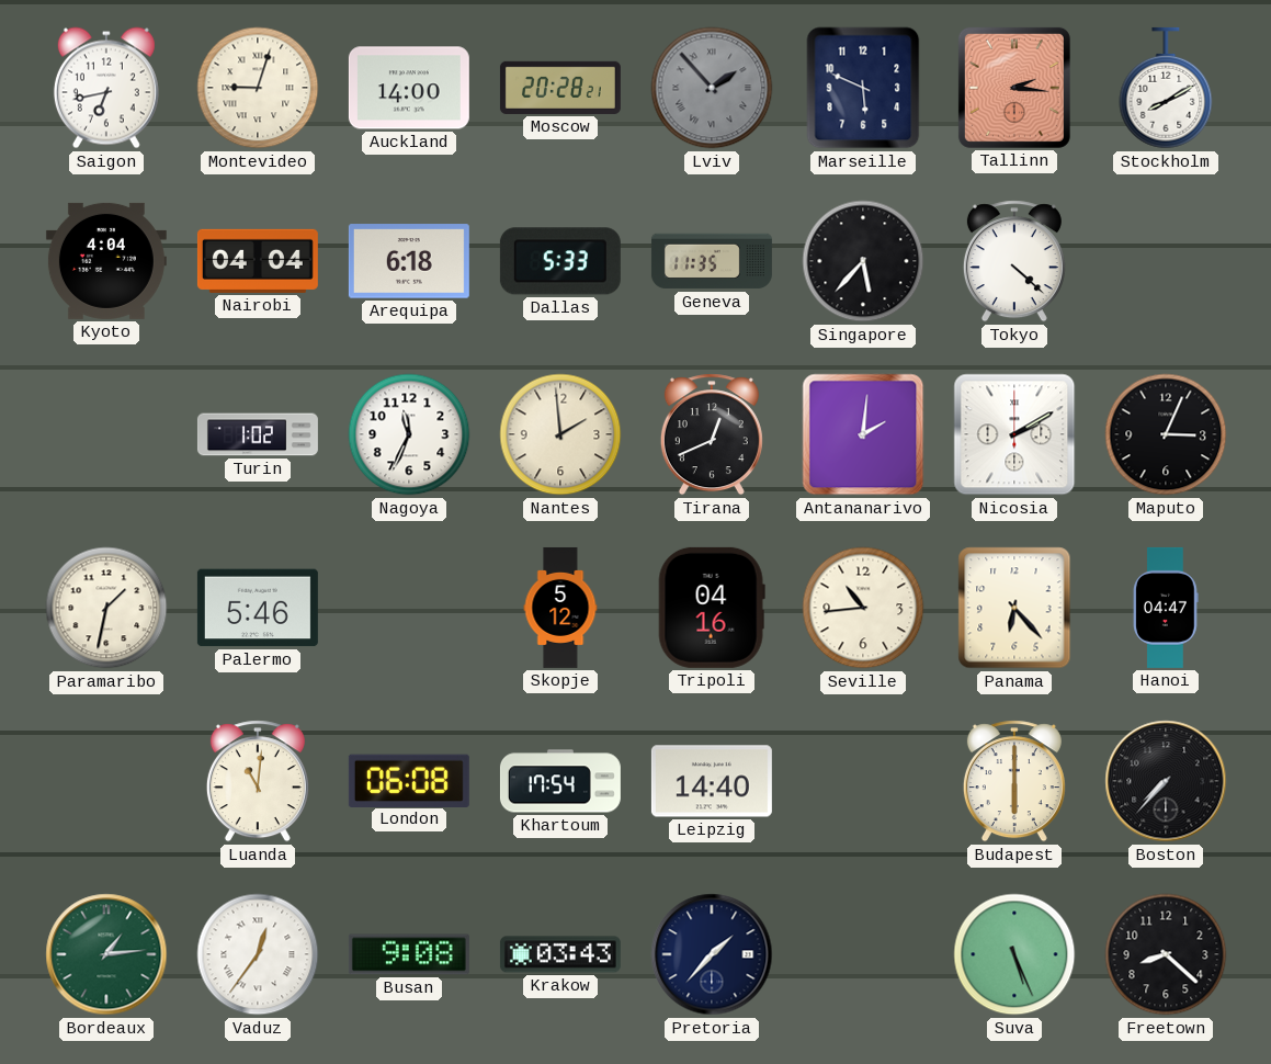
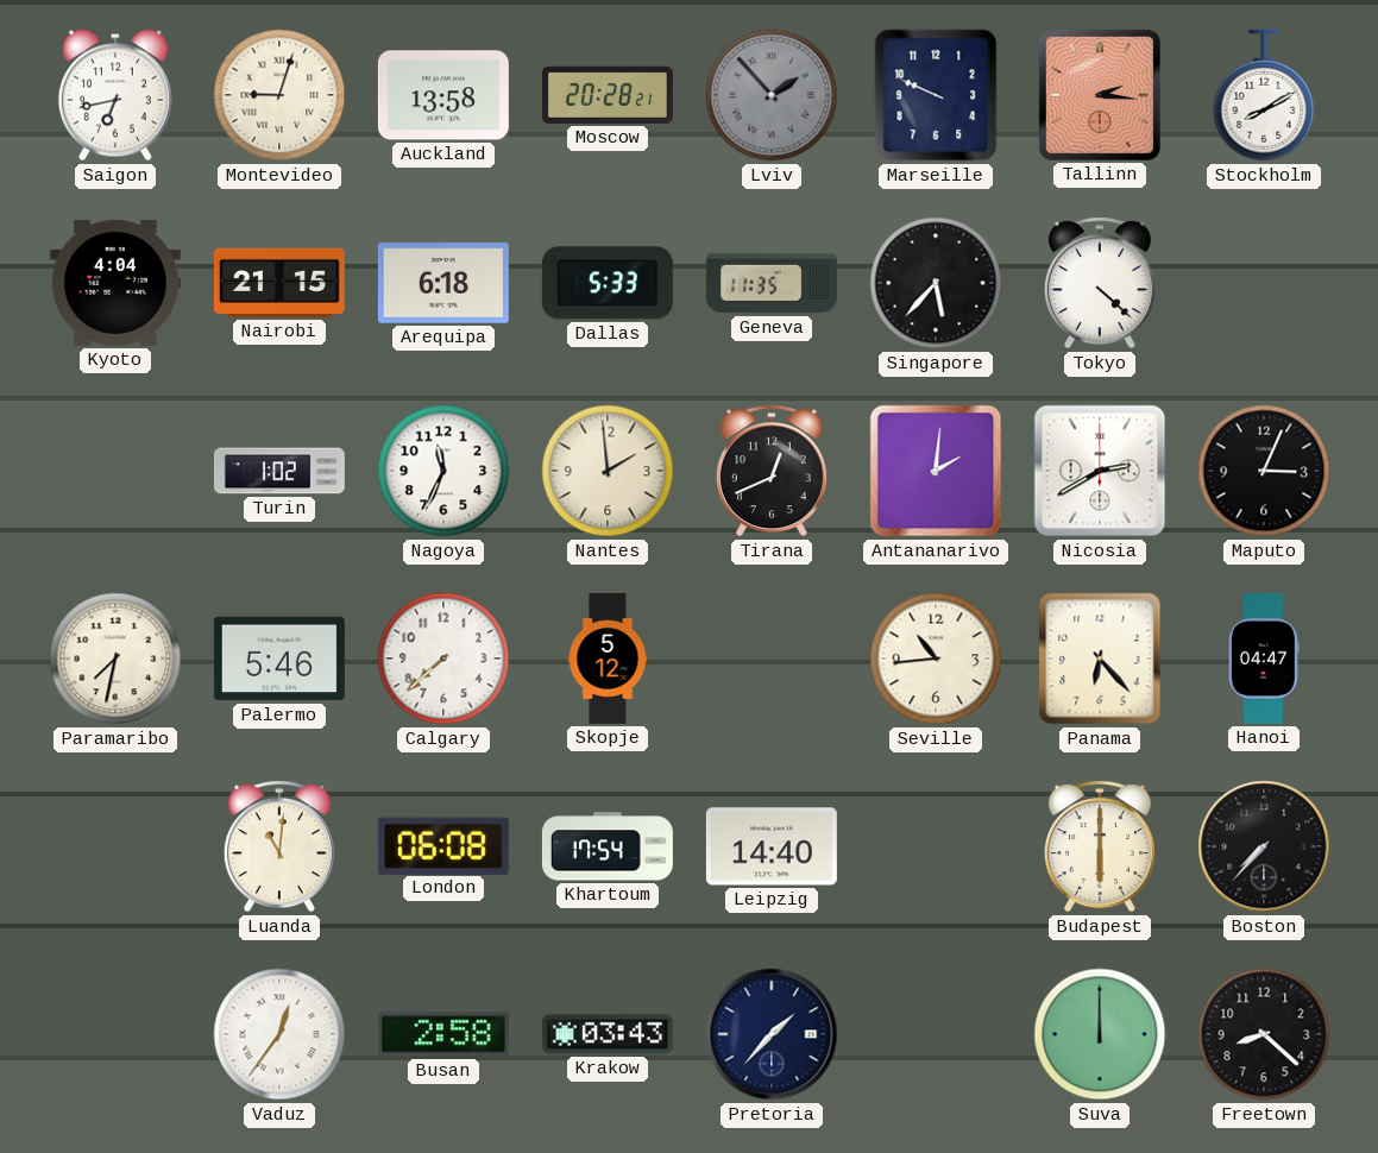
Auckland: 14:00 -> 13:58 (443, 95)
Marseille: 5:49 -> 9:49 (936, 95)
Nairobi: 04:04 -> 21:15 (279, 283)
Nicosia: 2:10 -> 2:40 (1100, 471)
Paramaribo: 1:32 -> 7:32 (115, 659)
Calgary: none -> 7:38 (443, 659)
Tripoli: 04:16 -> none (712, 608)
Bordeaux: 1:14 -> none (106, 954)
Busan: 9:08 -> 2:58 (443, 1034)
Suva: 5:26 -> 12:00 (1100, 1034)
